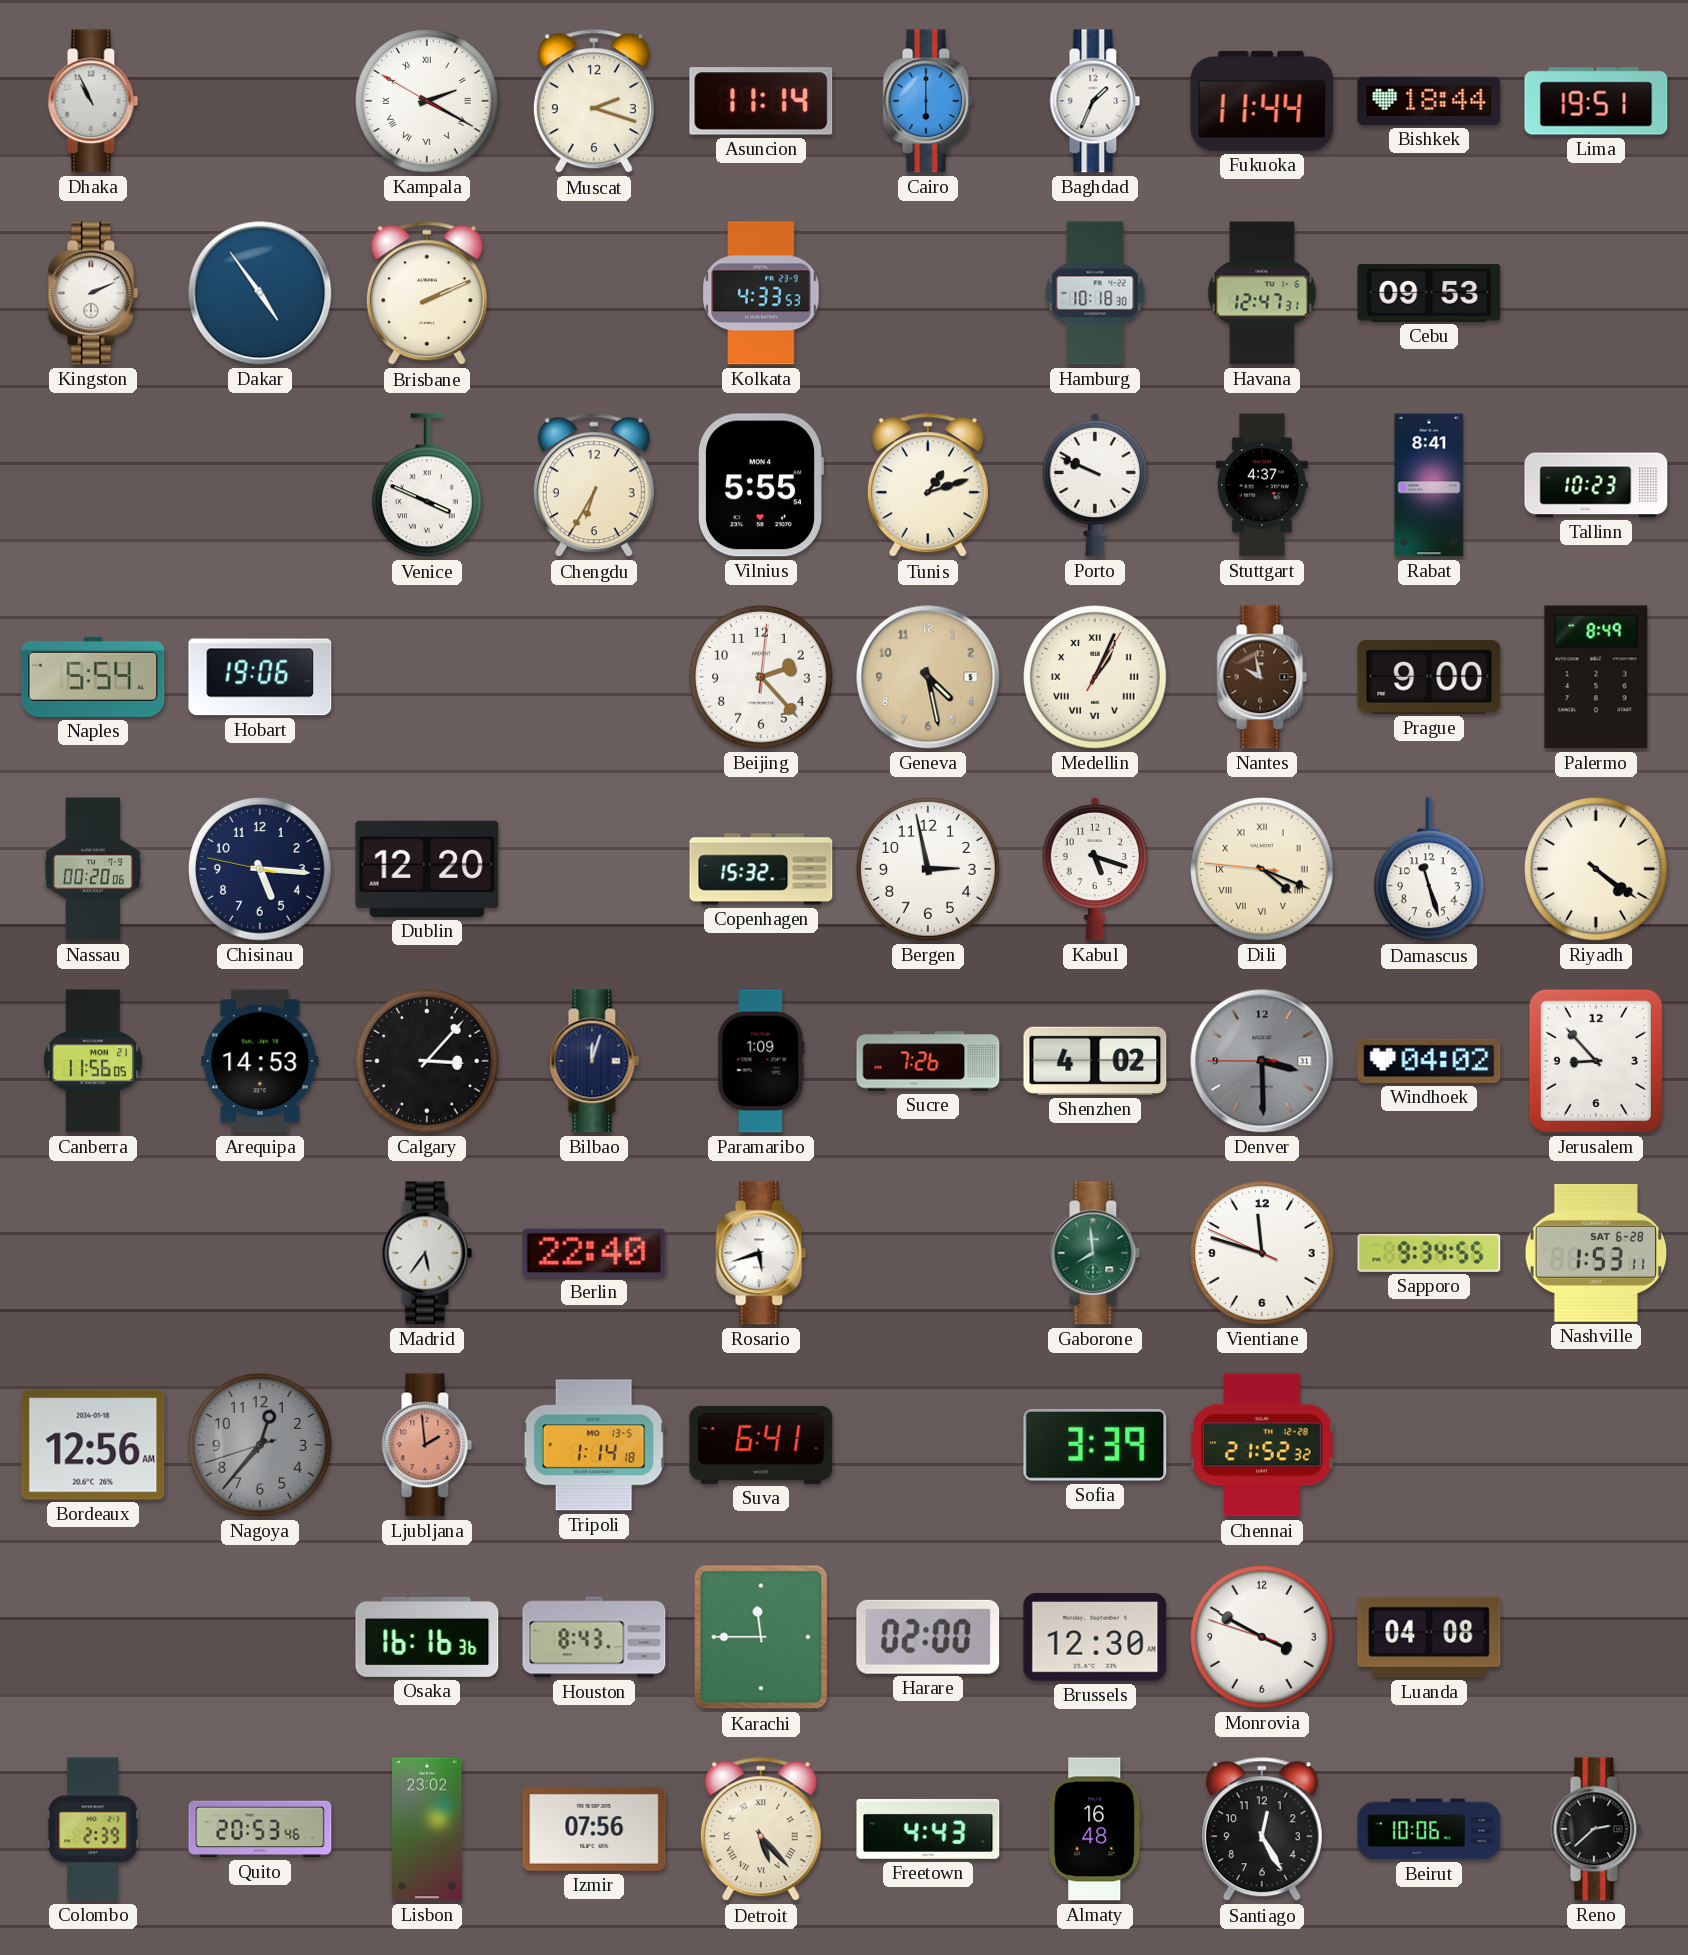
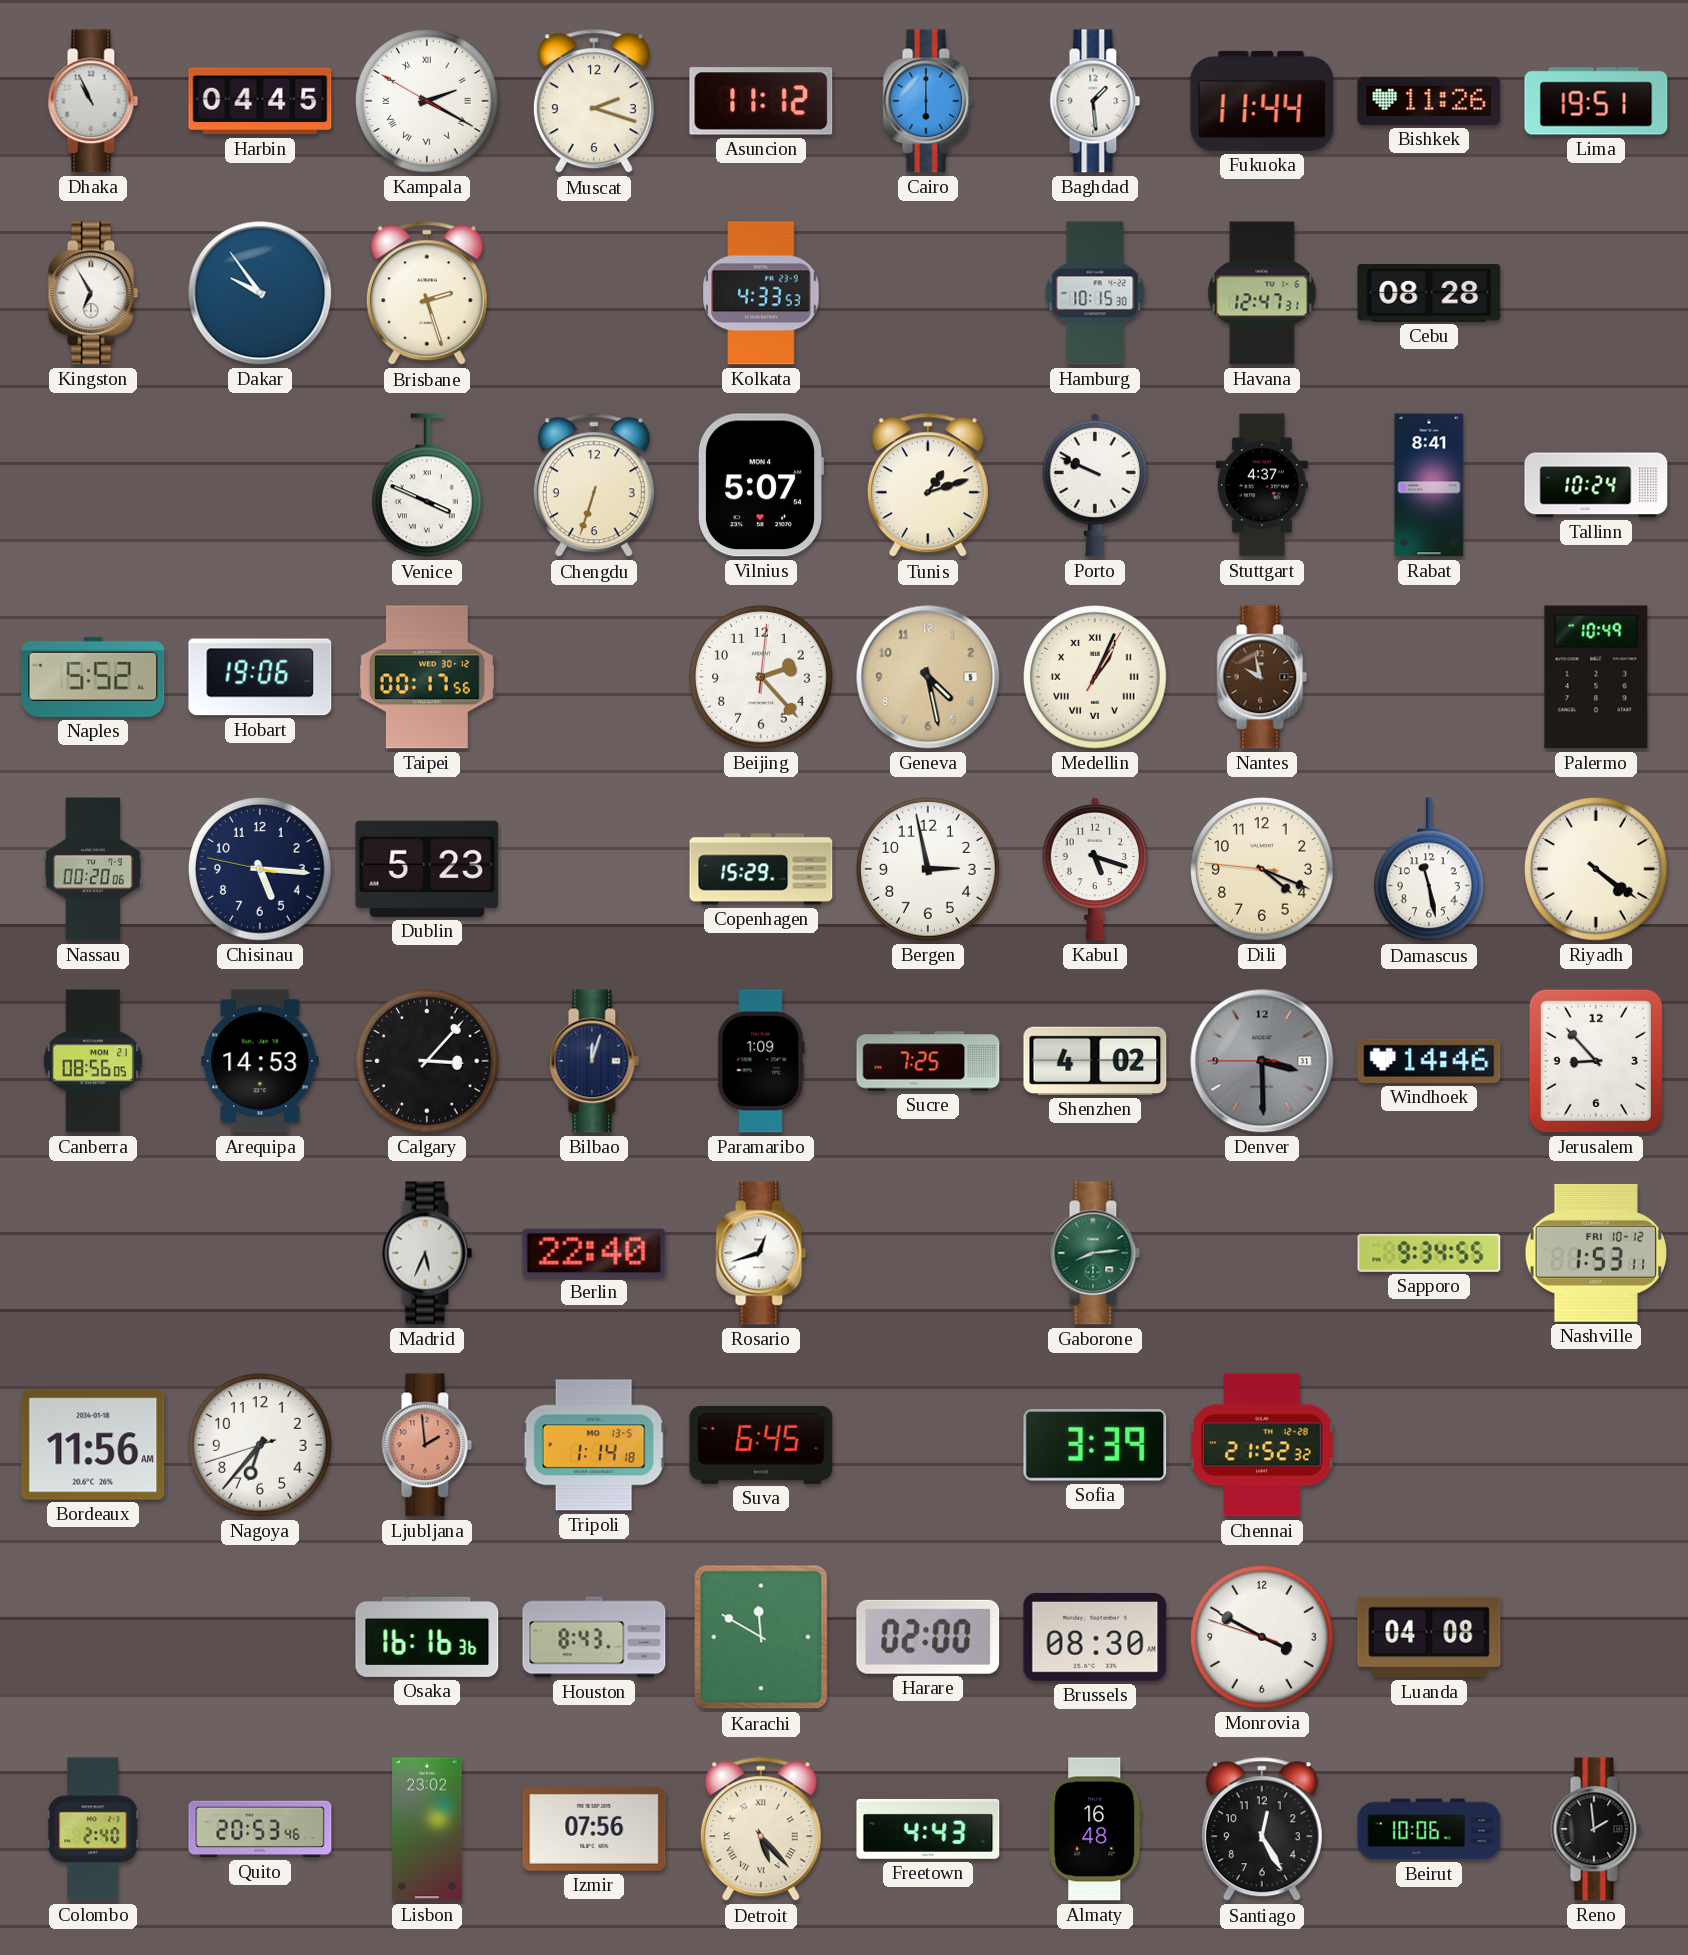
Harbin: none -> 04:45 (260, 101)
Asuncion: 11:14 -> 11:12 (761, 101)
Baghdad: 1:34 -> 1:29 (1095, 101)
Bishkek: 18:44 -> 11:26 (1429, 101)
Kingston: 2:11 -> 6:55 (93, 293)
Dakar: 4:54 -> 9:54 (260, 293)
Brisbane: 2:11 -> 2:27 (427, 294)
Hamburg: 10:18 -> 10:15 (1095, 293)
Cebu: 09:53 -> 08:28 (1429, 293)
Chengdu: 6:35 -> 6:33 (594, 486)
Vilnius: 5:55 -> 5:07 (760, 485)
Tallinn: 10:23 -> 10:24 (1596, 485)
Naples: 5:54 -> 5:52 (93, 677)
Taipei: none -> 00:17 (427, 677)
Prague: 9:00 -> none (1429, 677)
Palermo: 8:49 -> 10:49 (1596, 677)
Dublin: 12:20 -> 5:23 (427, 869)
Copenhagen: 15:32 -> 15:29 (761, 869)
Dili numerals: Roman -> Arabic (1263, 870)
Damascus: 11:27 -> 11:28 (1429, 870)
Canberra: 11:56 -> 08:56 (93, 1061)
Sucre: 7:26 -> 7:25 (928, 1061)
Windhoek: 04:02 -> 14:46 (1429, 1061)
Madrid: 5:36 -> 5:34 (427, 1253)
Rosario: 5:42 -> 12:42 (761, 1253)
Gaborone: 7:59 -> 8:14 (1095, 1253)
Vientiane: 11:47 -> none (1263, 1254)
Nashville date: SAT 6-28 -> FRI 10-12 (1595, 1253)
Bordeaux: 12:56 -> 11:56 (93, 1445)
Nagoya: 12:36 -> 6:36 (261, 1446)
Nagoya dial: grey -> white (261, 1446)
Suva: 6:41 -> 6:45 (761, 1445)
Karachi: 11:45 -> 11:50 (761, 1637)
Brussels: 12:30 -> 08:30 (1095, 1637)
Colombo: 2:39 -> 2:40 (93, 1829)
Reno: 2:38 -> 1:59 (1596, 1829)
